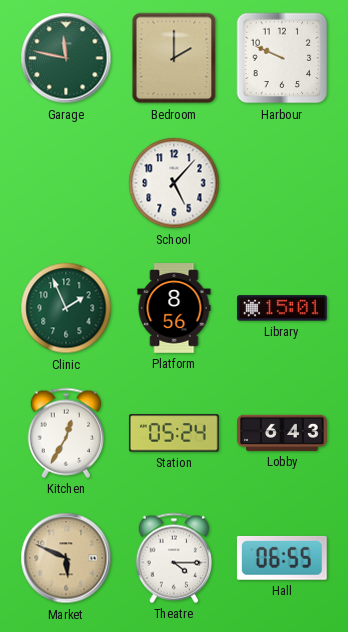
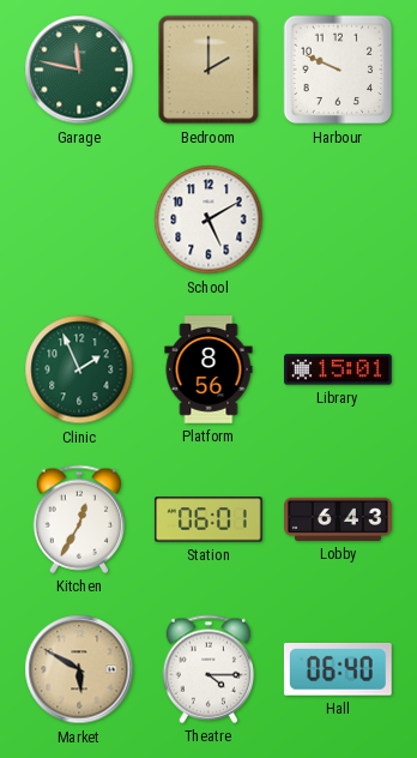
School: 5:07 -> 5:10 (208, 219)
Station: 05:24 -> 06:01 (208, 519)
Market: 5:49 -> 5:50 (79, 669)
Hall: 06:55 -> 06:40 (338, 669)
